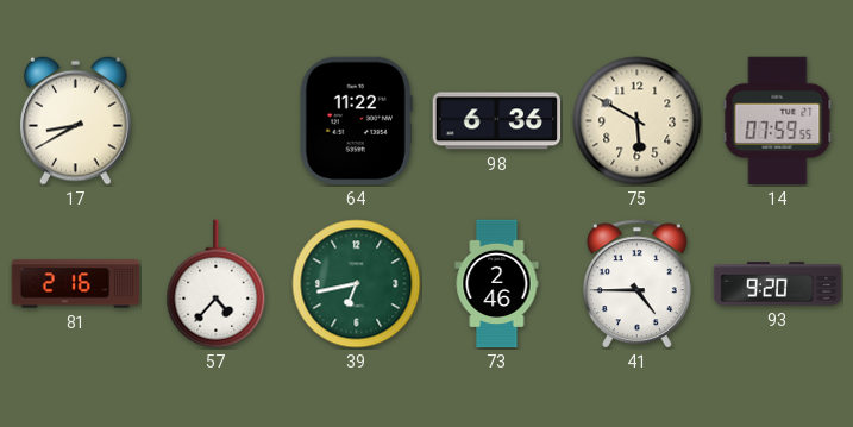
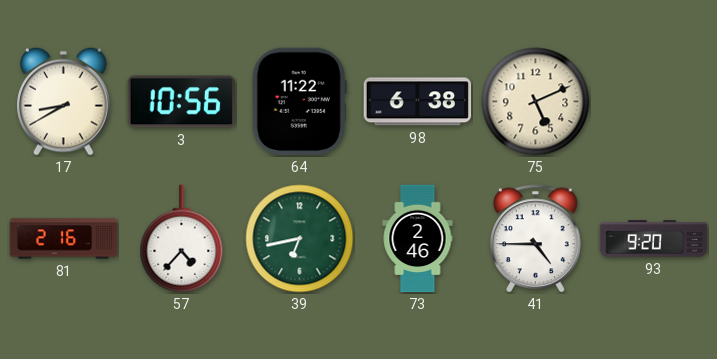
3: none -> 10:56 (181, 102)
98: 6:36 -> 6:38 (418, 102)
75: 5:50 -> 5:11 (536, 102)
14: 07:59 -> none (778, 121)
